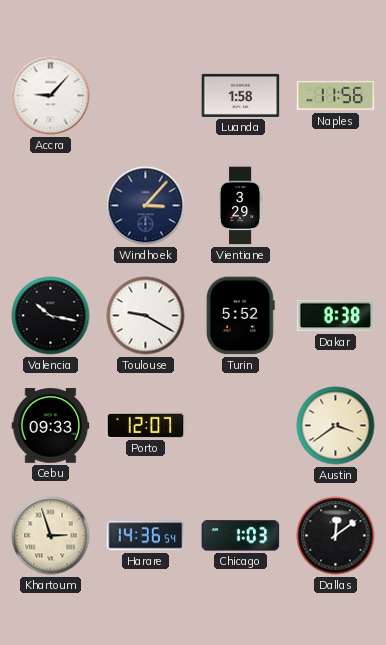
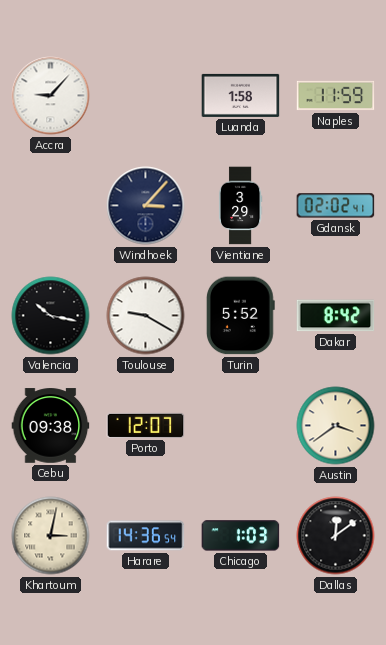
Naples: 11:56 -> 11:59 (336, 96)
Gdansk: none -> 02:02 (336, 206)
Dakar: 8:38 -> 8:42 (336, 316)
Cebu: 09:33 -> 09:38 (51, 426)
Khartoum: 2:57 -> 3:02 (51, 536)
